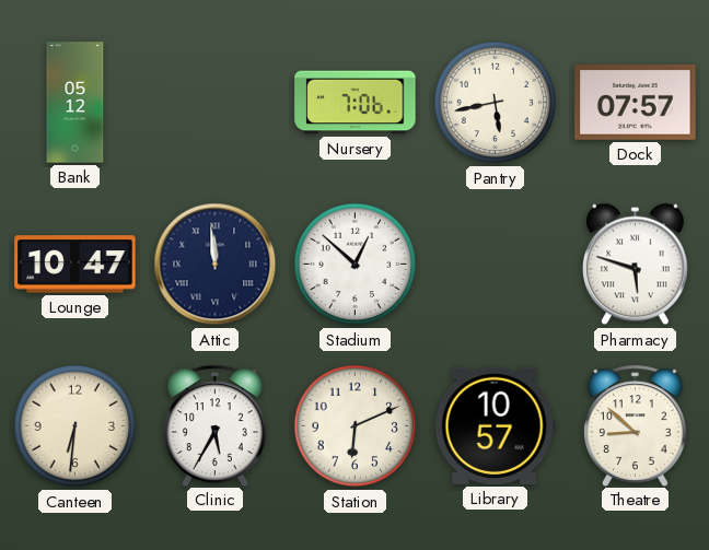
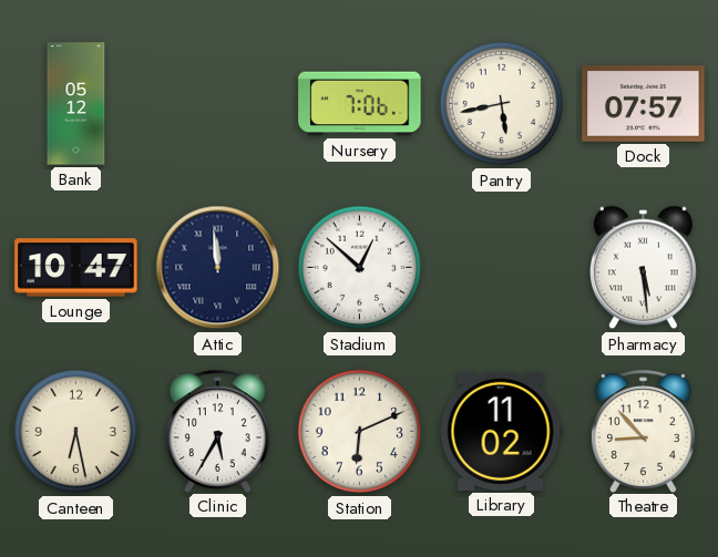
Pharmacy: 5:48 -> 5:29 (643, 268)
Canteen: 6:31 -> 6:28 (76, 432)
Library: 10:57 -> 11:02 (501, 431)
Theatre: 8:52 -> 8:53 (643, 431)
